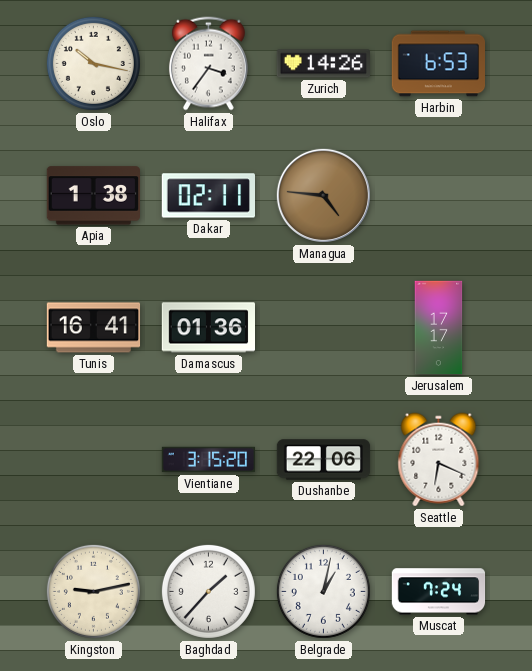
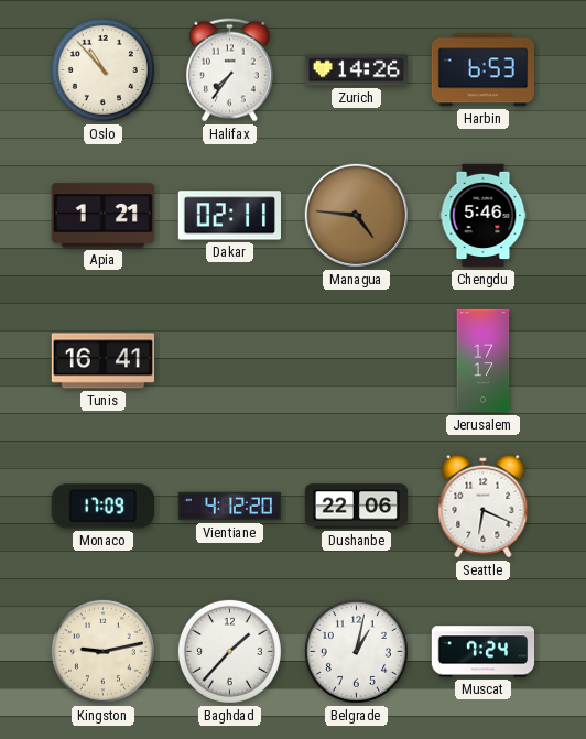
Oslo: 10:17 -> 10:53 (102, 69)
Halifax: 3:36 -> 7:36 (229, 70)
Apia: 1:38 -> 1:21 (102, 216)
Chengdu: none -> 5:46 (484, 216)
Damascus: 01:36 -> none (208, 328)
Monaco: none -> 17:09 (102, 507)
Vientiane: 3:15 -> 4:12 (230, 507)
